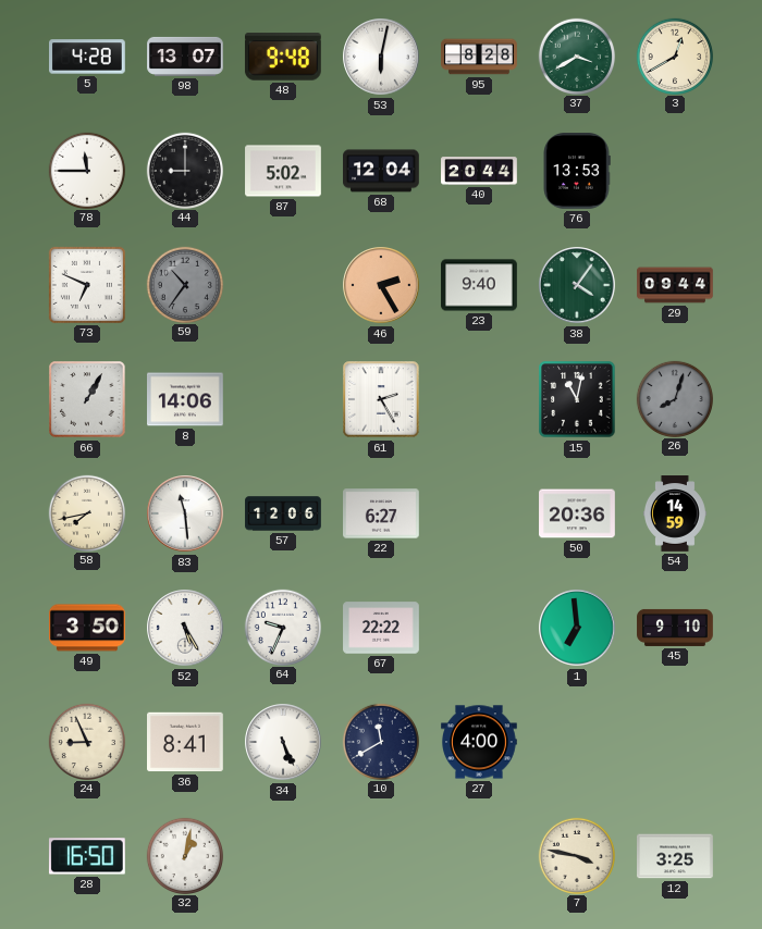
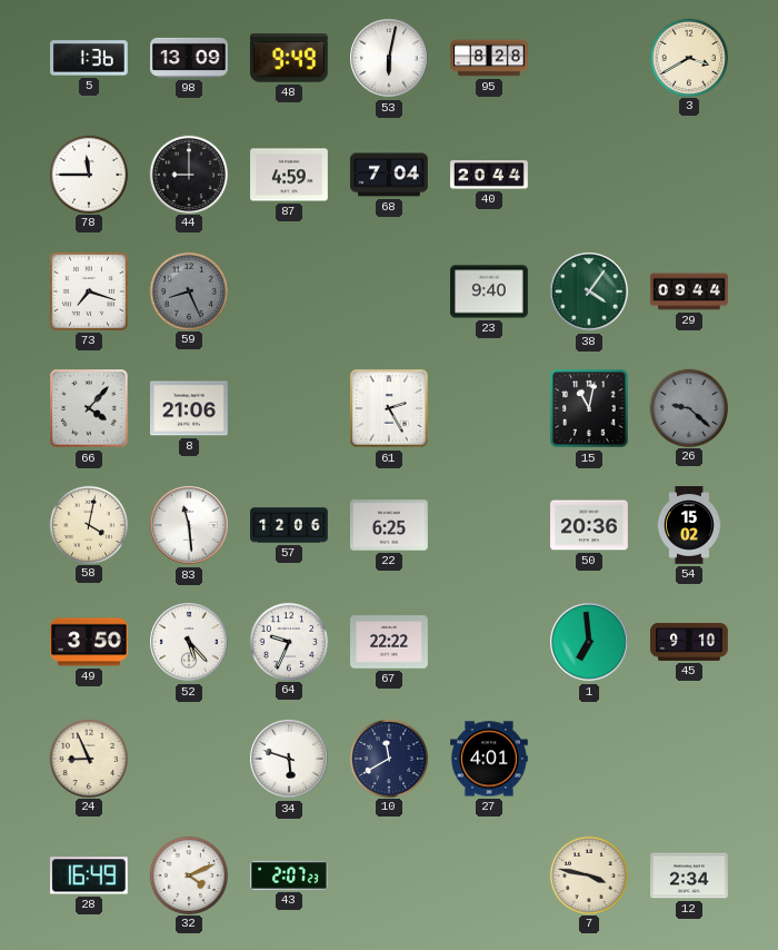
5: 4:28 -> 1:36 (90, 58)
98: 13:07 -> 13:09 (189, 58)
48: 9:48 -> 9:49 (289, 58)
37: 3:40 -> none (576, 55)
3: 12:40 -> 3:40 (688, 57)
87: 5:02 -> 4:59 (289, 175)
68: 12:04 -> 7:04 (390, 175)
76: 13:53 -> none (577, 172)
73: 6:49 -> 7:18 (89, 291)
59: 10:36 -> 8:26 (188, 290)
46: 2:25 -> none (381, 285)
66: 1:05 -> 4:07 (89, 408)
8: 14:06 -> 21:06 (190, 408)
26: 8:03 -> 9:22 (688, 407)
58: 7:43 -> 4:02 (88, 524)
22: 6:27 -> 6:25 (390, 525)
54: 14:59 -> 15:02 (689, 525)
52: 5:25 -> 5:23 (189, 642)
36: 8:41 -> none (186, 742)
34: 5:26 -> 5:48 (289, 759)
27: 4:00 -> 4:01 (489, 759)
28: 16:50 -> 16:49 (89, 875)
32: 1:02 -> 4:11 (188, 874)
43: none -> 2:07 (290, 875)
12: 3:25 -> 2:34 (689, 875)
